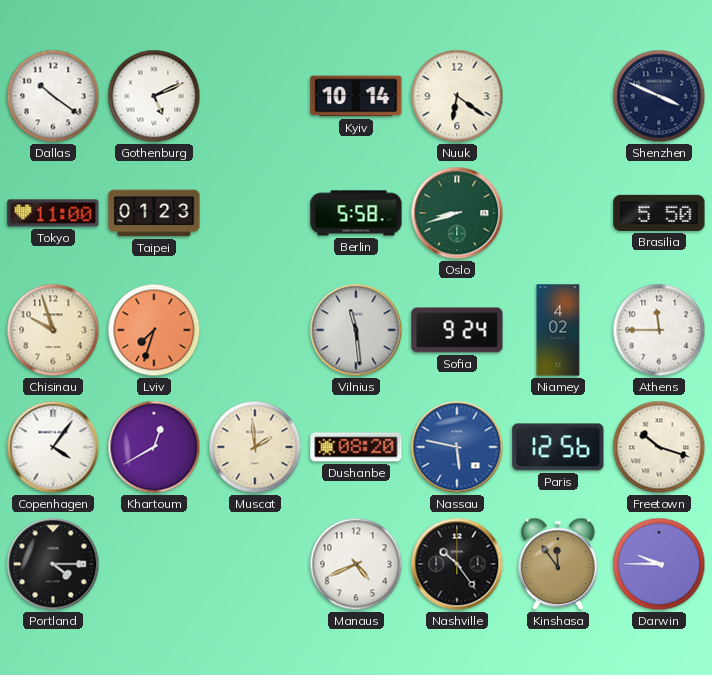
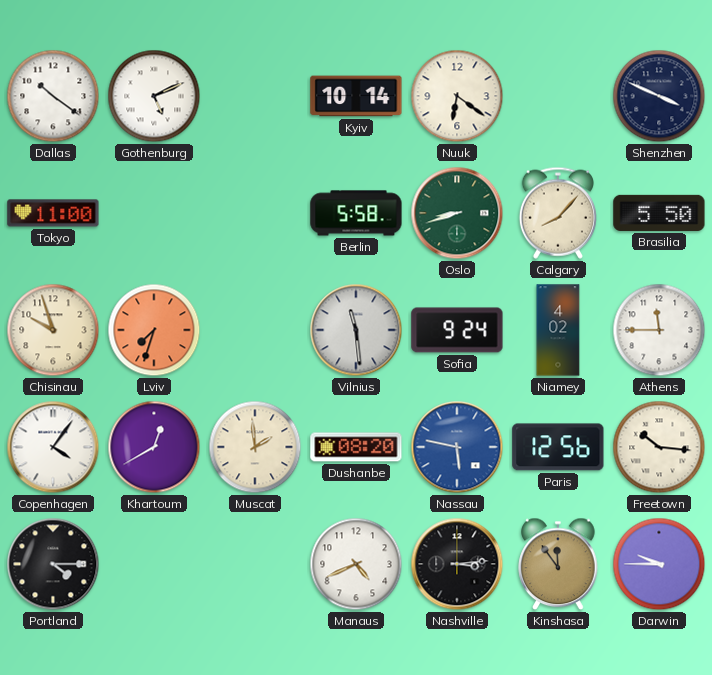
Taipei: 01:23 -> none (154, 213)
Calgary: none -> 8:07 (558, 213)
Freetown: 10:18 -> 10:16 (659, 447)
Nashville: 10:24 -> 3:14 (457, 564)
